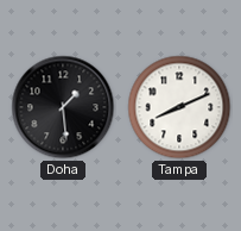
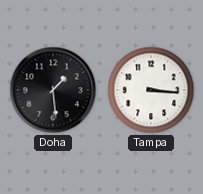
Tampa: 8:11 -> 3:16 (151, 90)
